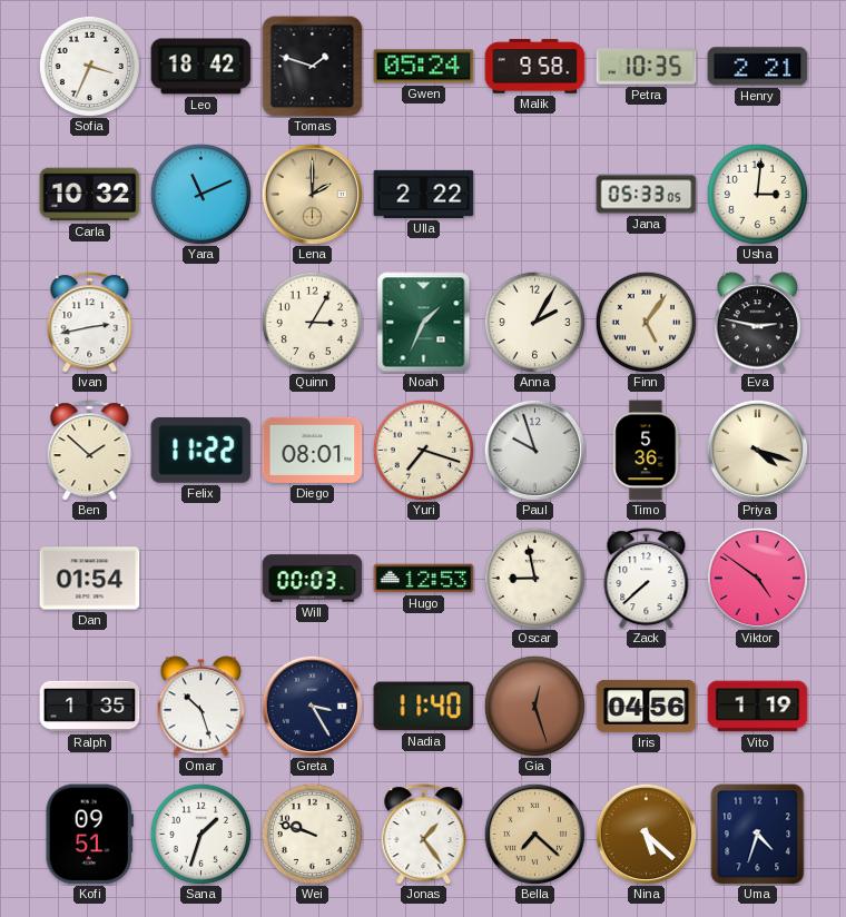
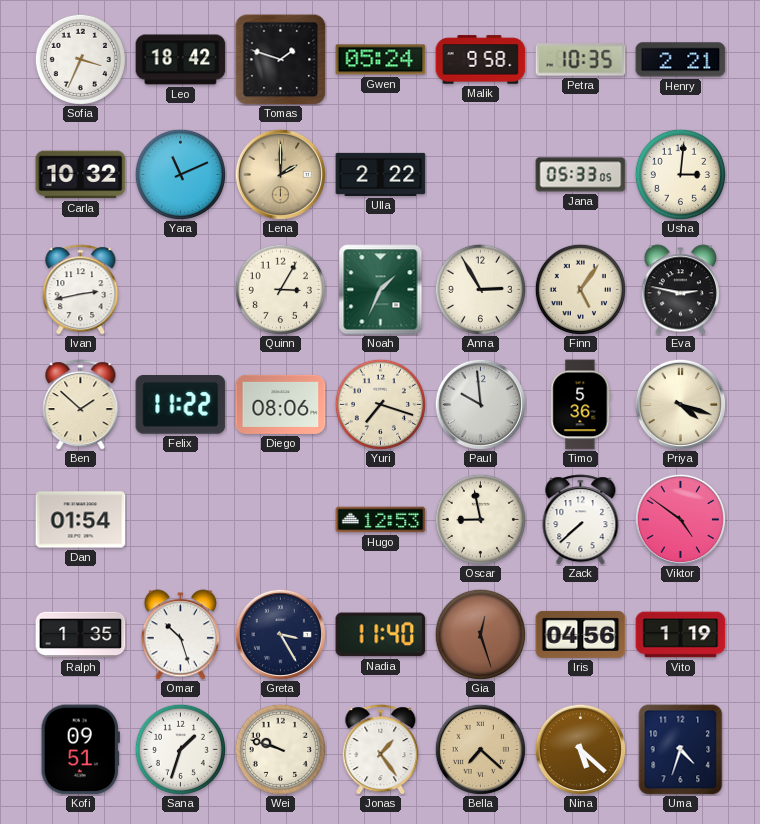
Anna: 2:05 -> 2:55 (480, 289)
Diego: 08:01 -> 08:06 (281, 404)
Paul: 9:57 -> 9:59 (480, 404)
Will: 00:03 -> none (313, 579)
